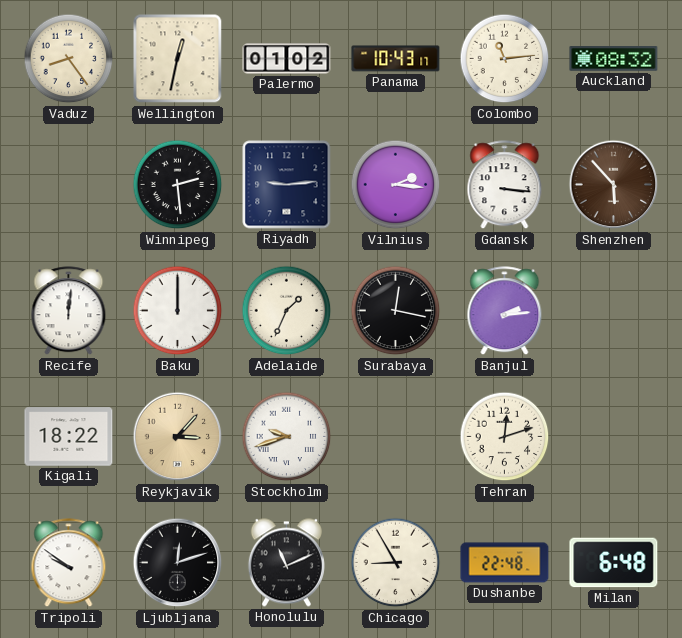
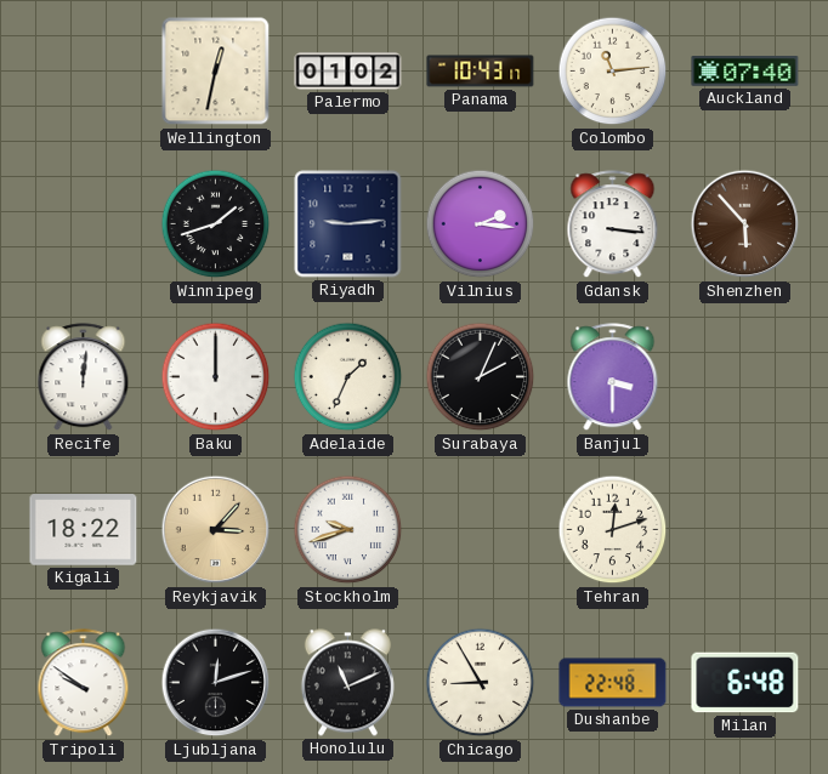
Vaduz: 8:24 -> none (69, 59)
Auckland: 08:32 -> 07:40 (745, 72)
Winnipeg: 2:29 -> 1:42 (216, 224)
Surabaya: 12:17 -> 2:04 (481, 377)
Banjul: 2:14 -> 3:30 (613, 377)
